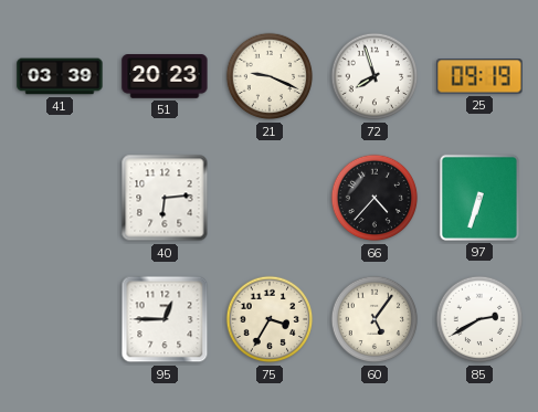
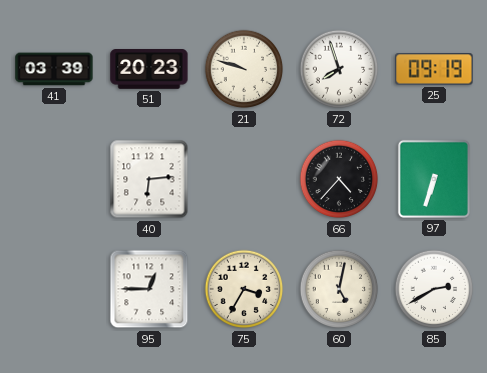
21: 9:19 -> 9:48 (244, 69)
60: 5:06 -> 5:02 (339, 289)
